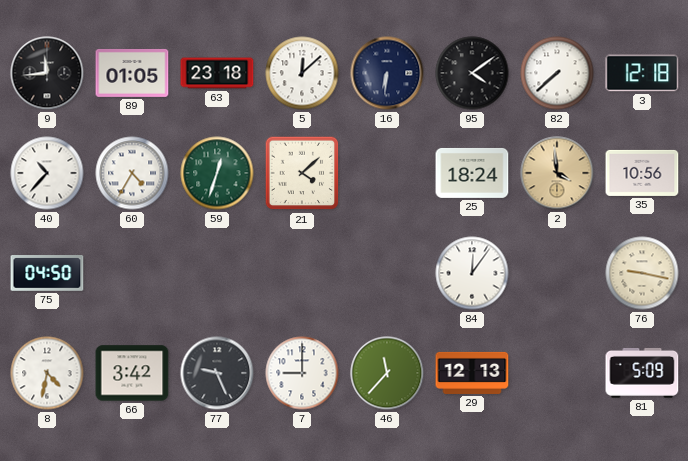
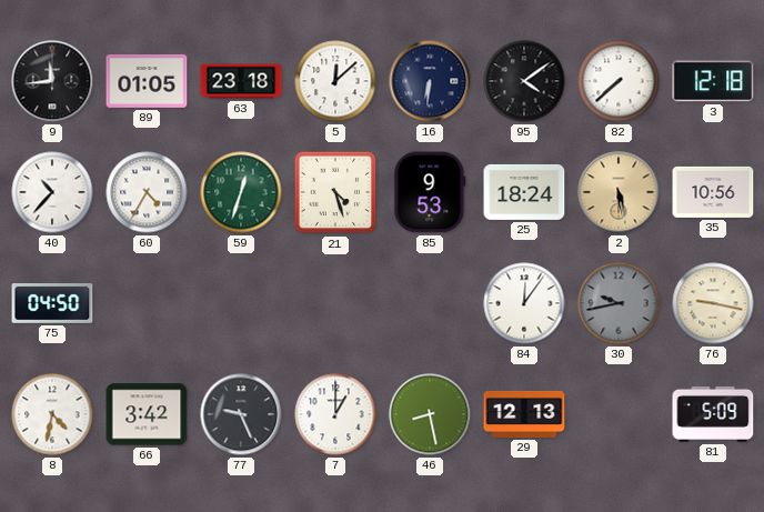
21: 4:08 -> 4:27 (335, 192)
85: none -> 9:53 (430, 192)
2: 3:59 -> 5:28 (619, 192)
30: none -> 9:43 (619, 303)
7: 9:00 -> 1:00 (335, 414)
46: 11:37 -> 8:28 (430, 414)
